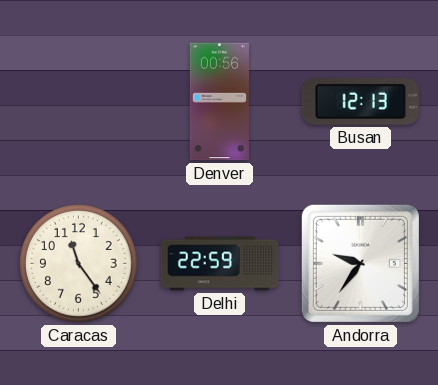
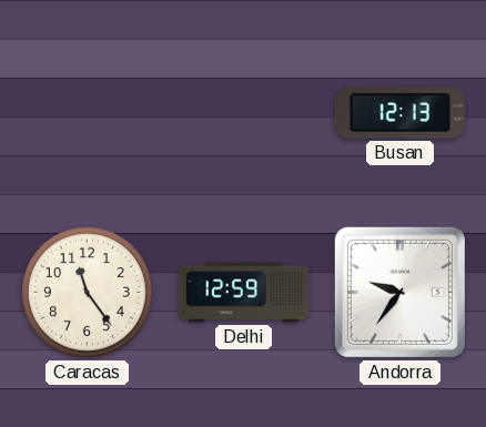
Denver: 00:56 -> none (219, 102)
Delhi: 22:59 -> 12:59 (244, 293)
